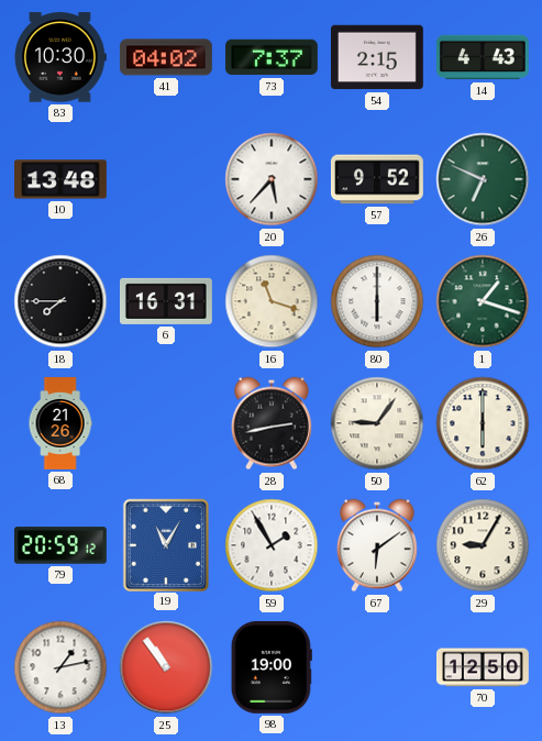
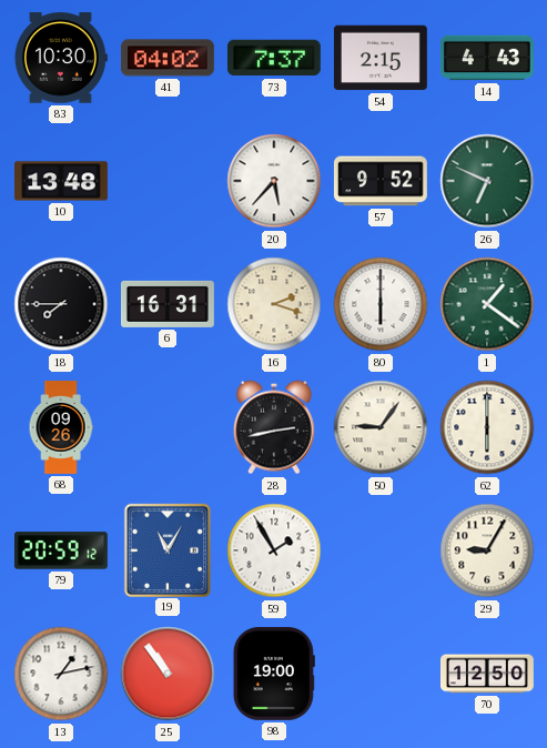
16: 11:18 -> 2:18 (274, 304)
1: 1:18 -> 1:21 (487, 304)
68: 21:26 -> 09:26 (61, 427)
67: 6:09 -> none (377, 545)
